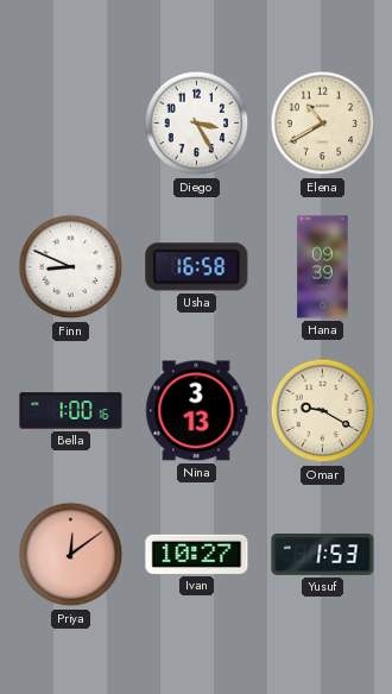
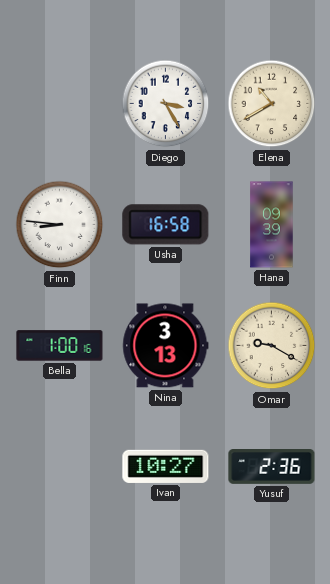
Finn: 8:49 -> 8:46 (60, 225)
Priya: 12:09 -> none (71, 555)
Yusuf: 1:53 -> 2:36 (272, 467)
